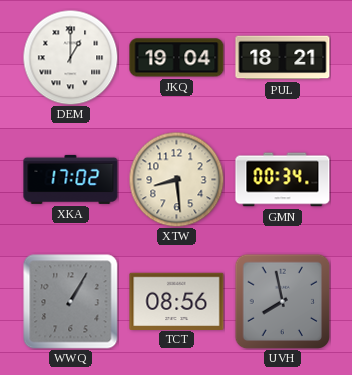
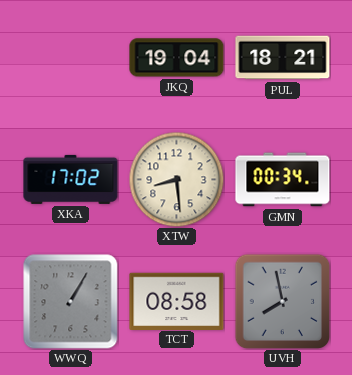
DEM: 1:00 -> none (70, 57)
TCT: 08:56 -> 08:58 (177, 301)
